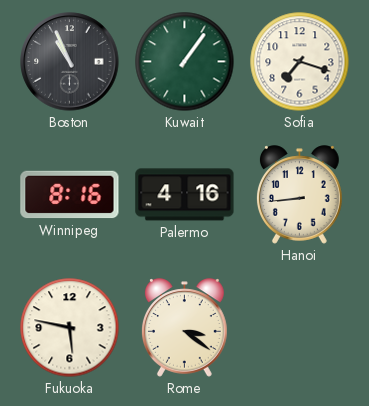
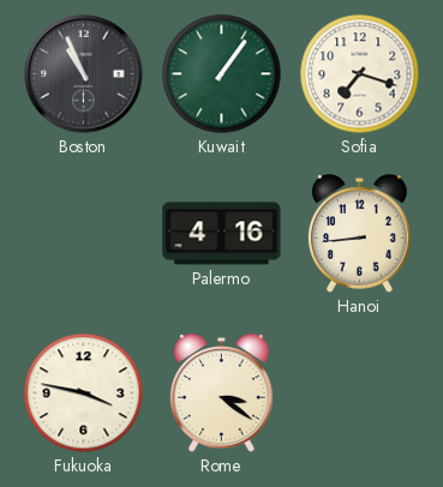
Winnipeg: 8:16 -> none (70, 195)
Fukuoka: 5:47 -> 3:47 (84, 393)
